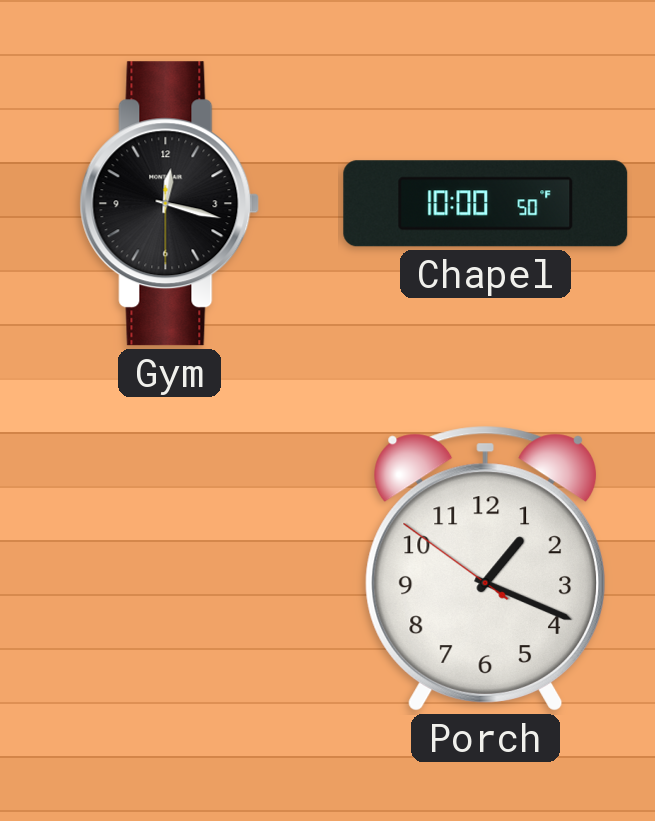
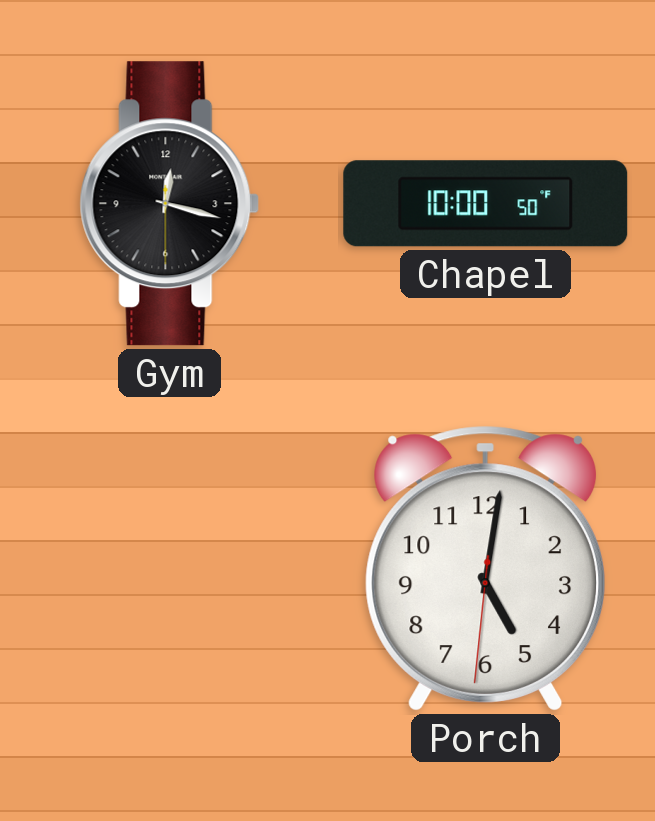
Porch: 1:18 -> 5:01 (485, 568)
